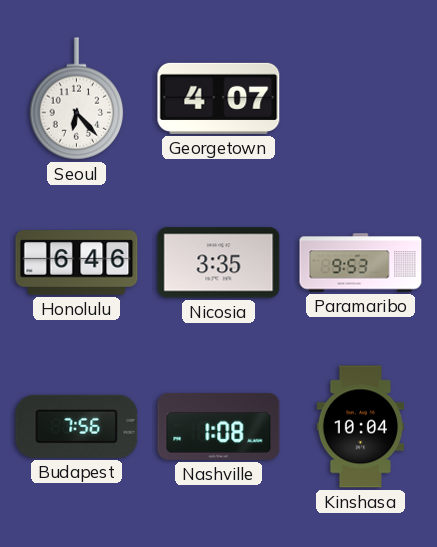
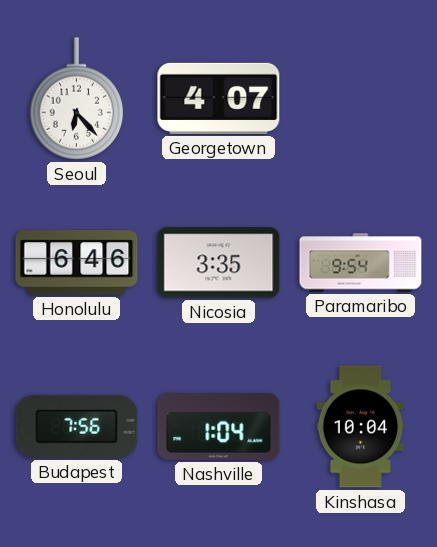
Paramaribo: 9:53 -> 9:54 (361, 263)
Nashville: 1:08 -> 1:04 (219, 427)
